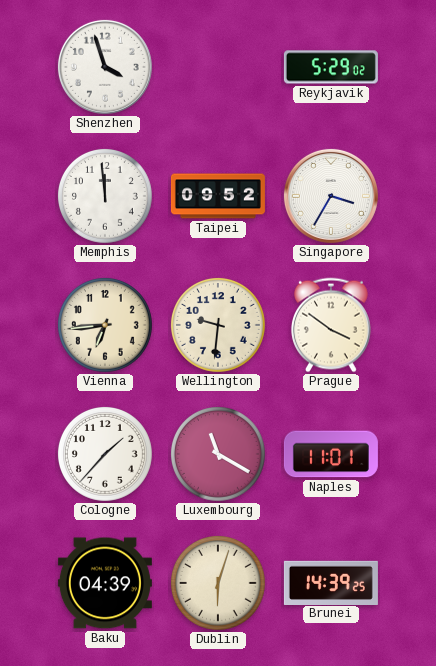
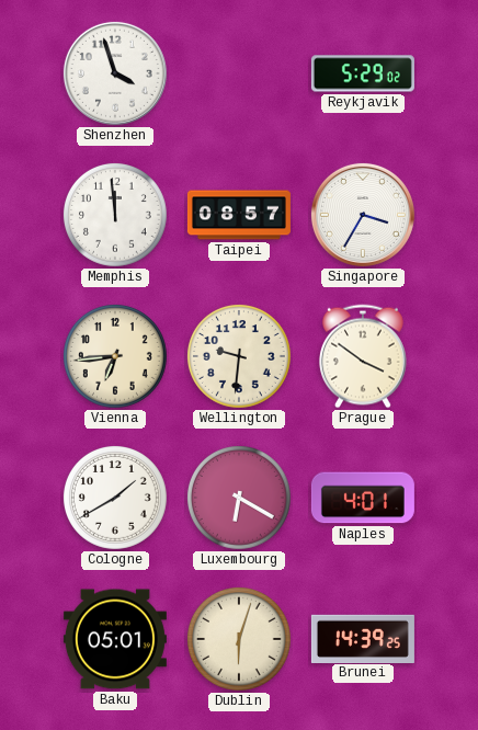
Taipei: 09:52 -> 08:57 (239, 215)
Cologne: 1:37 -> 1:40 (115, 498)
Luxembourg: 11:20 -> 6:20 (239, 498)
Naples: 11:01 -> 4:01 (363, 498)
Baku: 04:39 -> 05:01 (115, 639)
